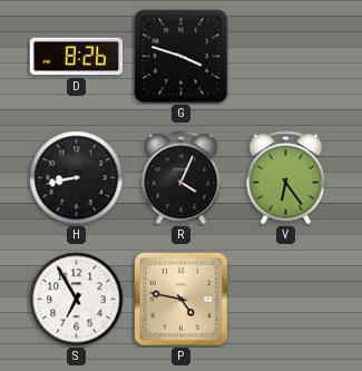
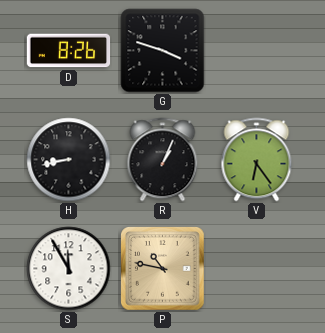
R: 4:04 -> 1:04 (163, 160)
S: 6:55 -> 11:55 (69, 269)
P: 4:47 -> 10:47 (163, 269)
